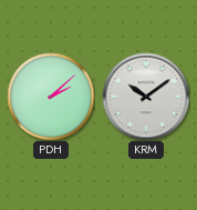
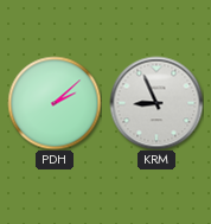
KRM: 10:09 -> 8:56 (156, 103)
